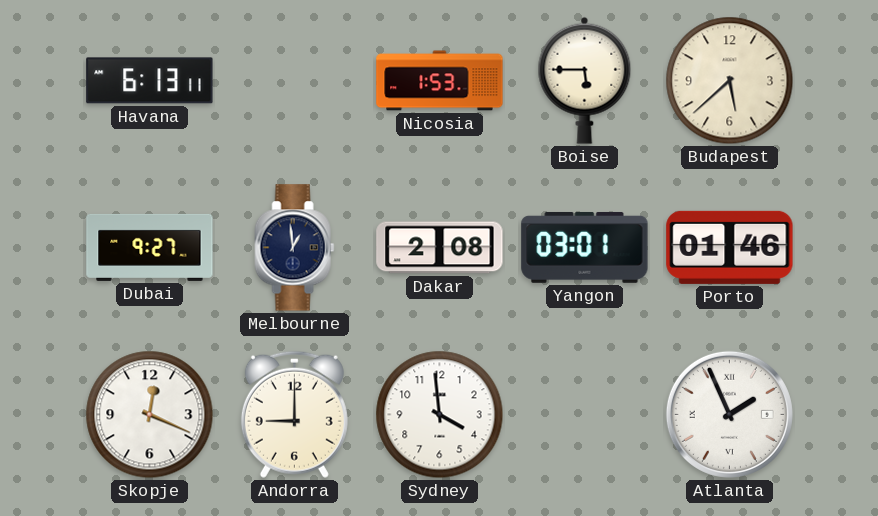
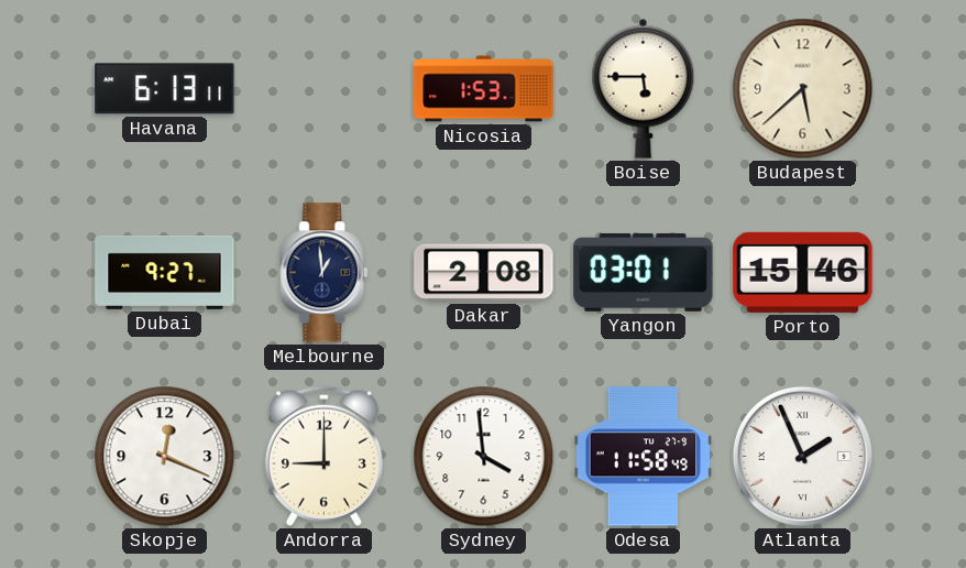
Porto: 01:46 -> 15:46 (803, 272)
Odesa: none -> 11:58 (644, 457)
